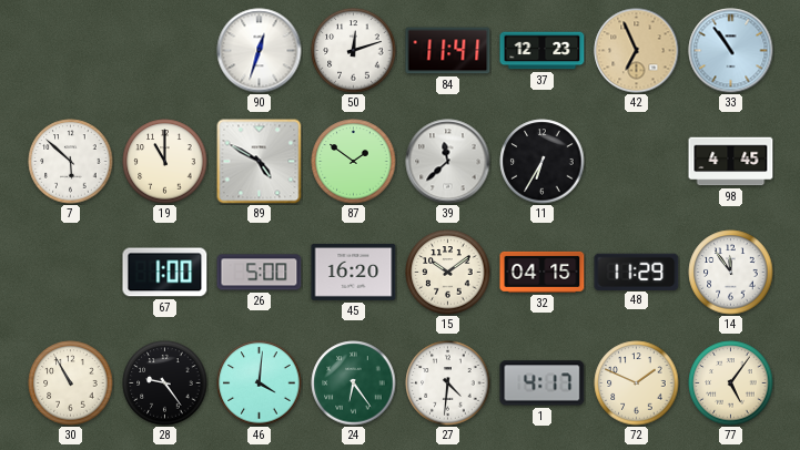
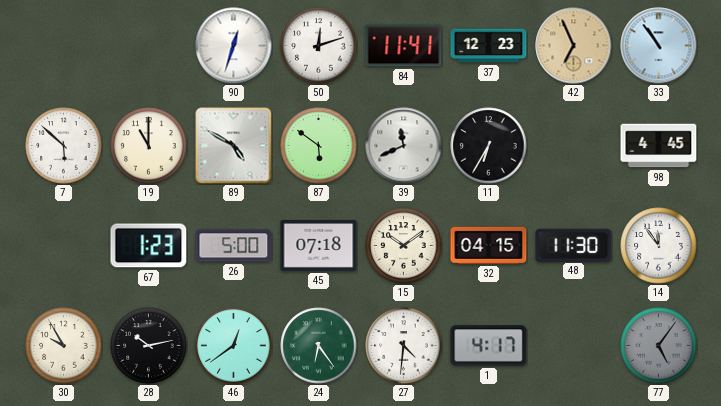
87: 1:51 -> 5:51 (319, 146)
39: 11:38 -> 11:41 (404, 146)
67: 1:00 -> 1:23 (149, 246)
45: 16:20 -> 07:18 (319, 245)
48: 11:29 -> 11:30 (574, 245)
30: 10:55 -> 9:55 (64, 346)
28: 9:24 -> 10:13 (149, 346)
46: 4:01 -> 12:39 (234, 346)
72: 1:49 -> none (637, 383)
77 dial: cream -> grey (659, 346)
